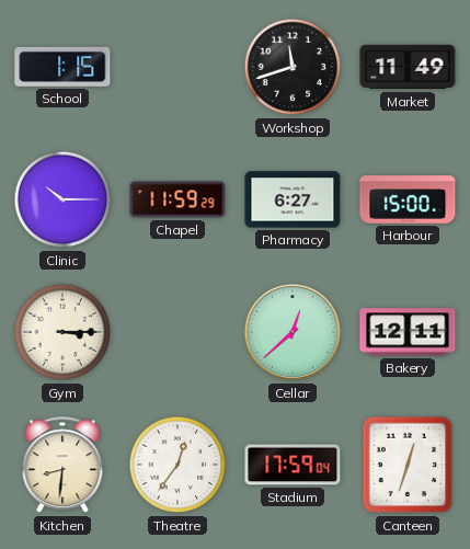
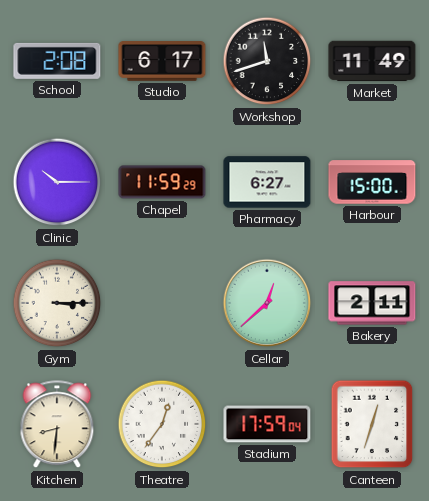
School: 1:15 -> 2:08 (57, 61)
Studio: none -> 6:17 (162, 61)
Bakery: 12:11 -> 2:11 (372, 303)
